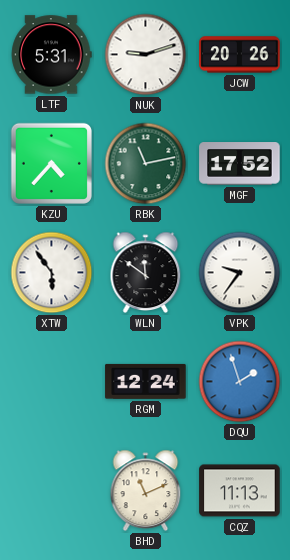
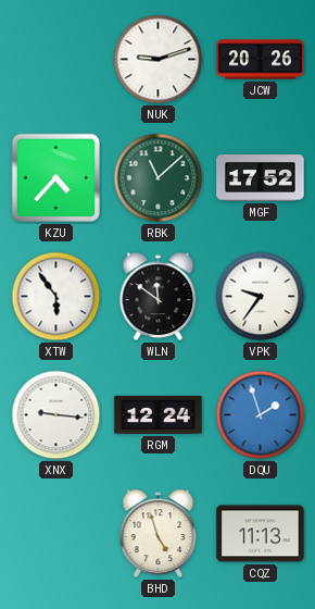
LTF: 5:31 -> none (51, 55)
RBK: 11:13 -> 11:08 (159, 178)
XNX: none -> 9:16 (56, 415)
BHD: 11:11 -> 4:57 (159, 534)
